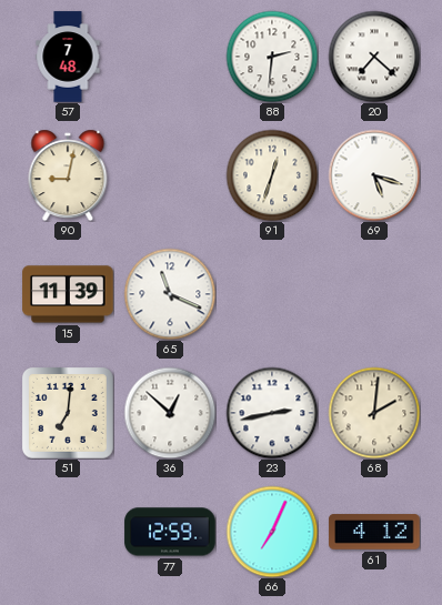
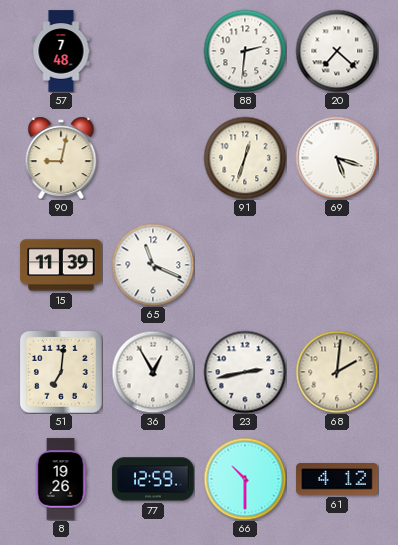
36: 12:52 -> 12:55 (153, 372)
8: none -> 19:26 (61, 479)
66: 7:04 -> 10:30 (245, 479)
